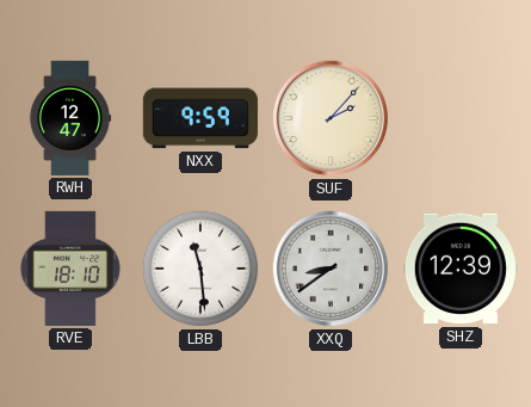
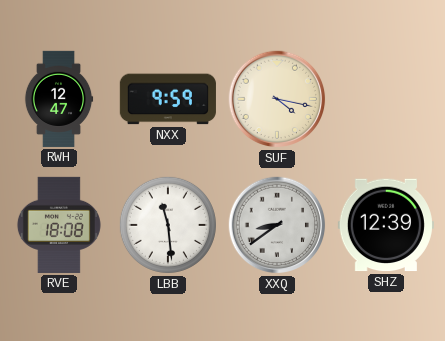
SUF: 2:07 -> 4:17 (277, 99)
RVE: 18:10 -> 18:08 (59, 225)
